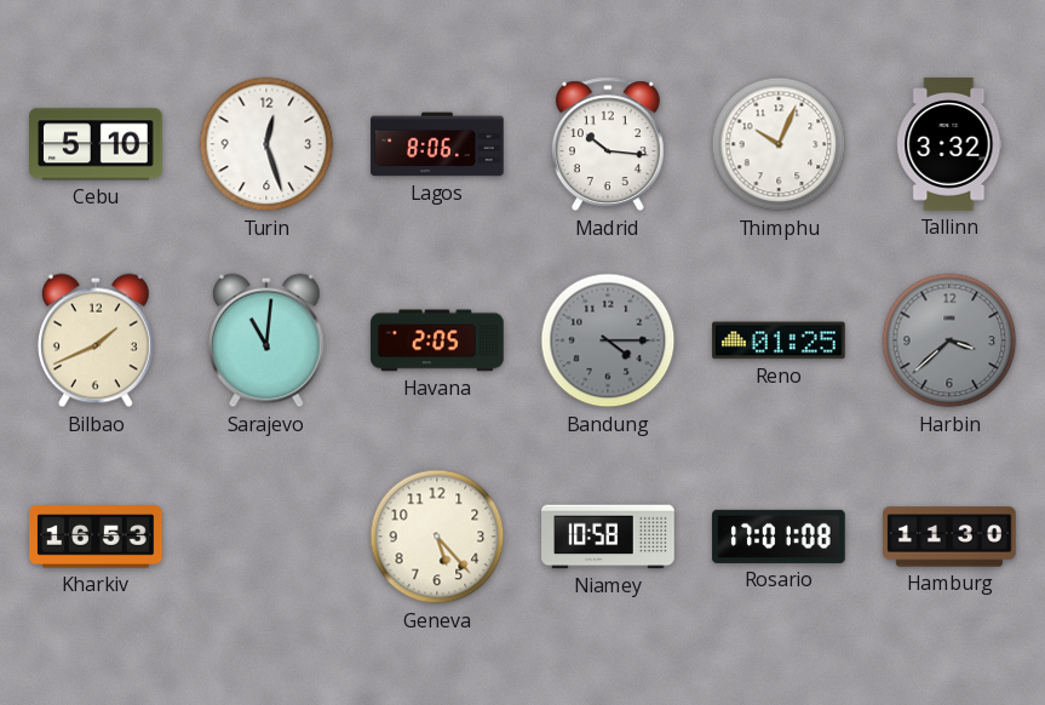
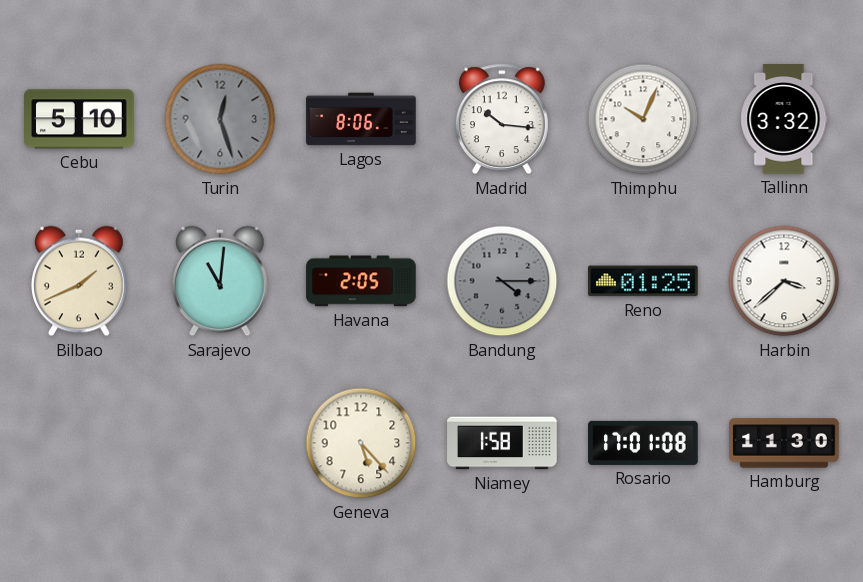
Turin dial: white -> grey (220, 119)
Harbin dial: grey -> white (784, 281)
Kharkiv: 16:53 -> none (96, 537)
Niamey: 10:58 -> 1:58 (502, 443)
